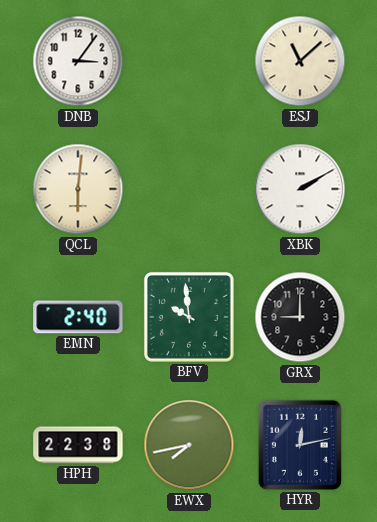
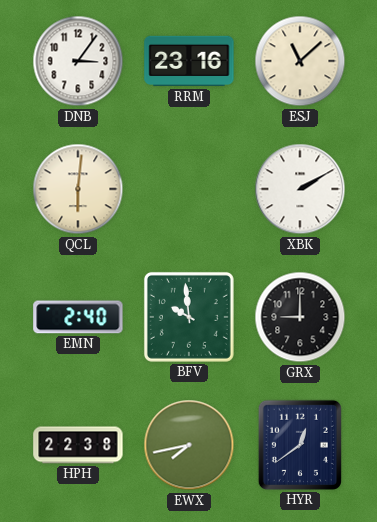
RRM: none -> 23:16 (189, 61)
HYR: 12:13 -> 12:39 (300, 445)
